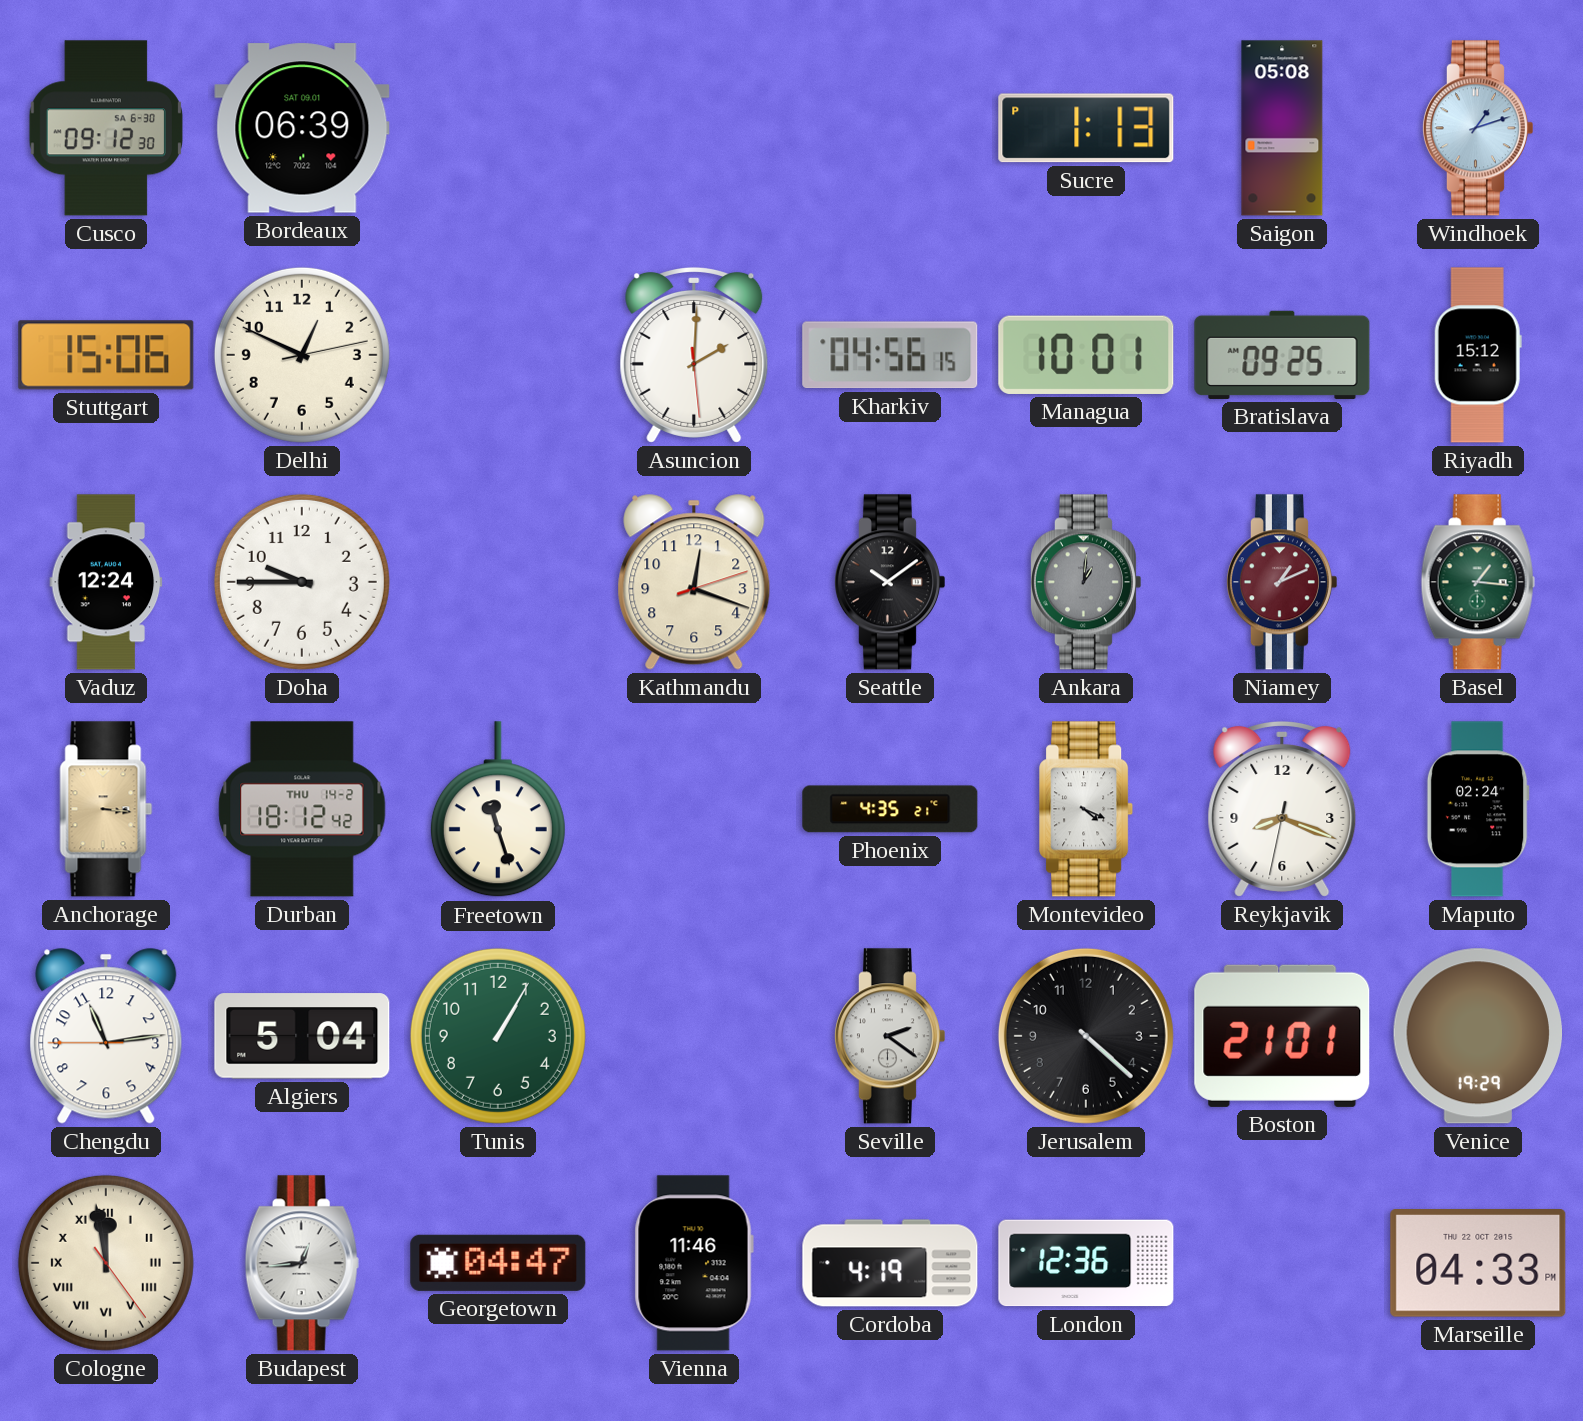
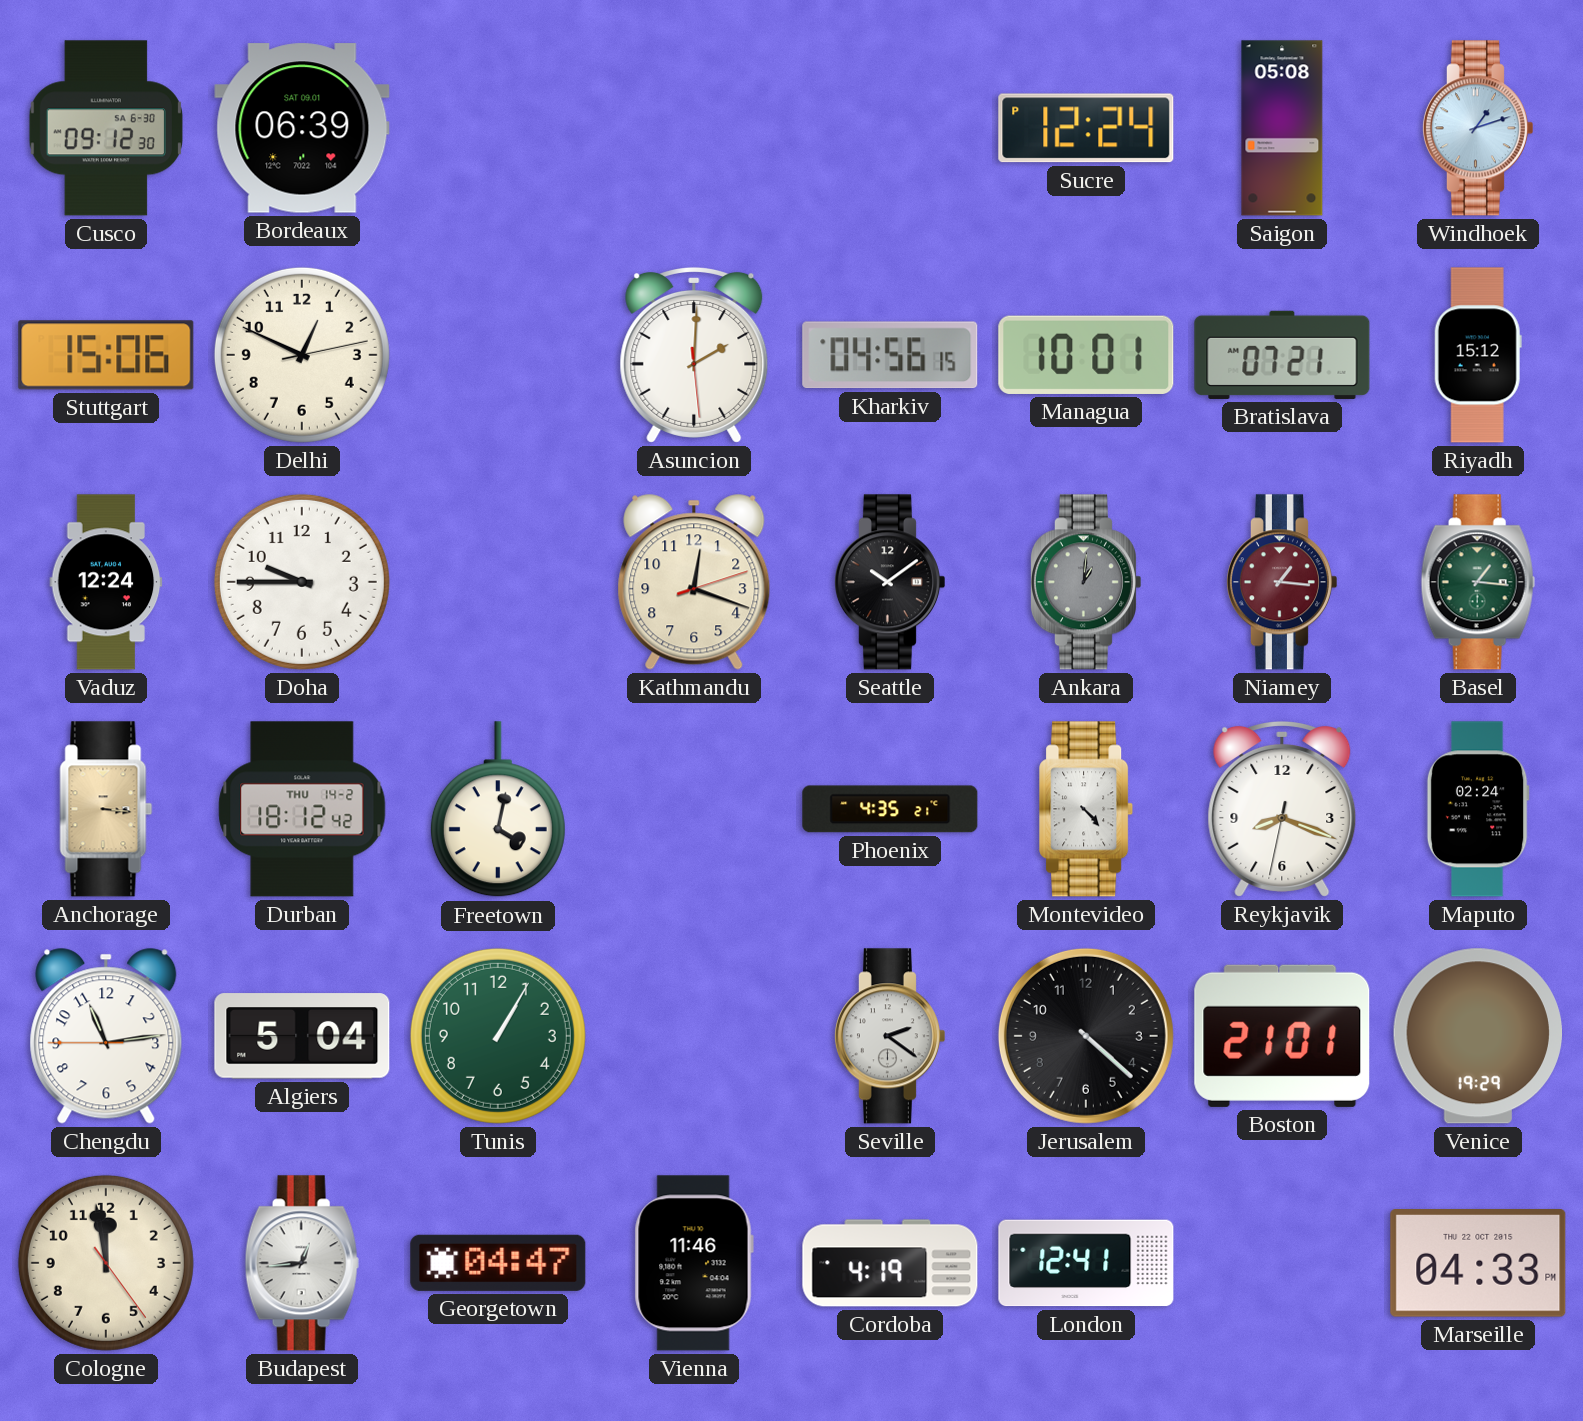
Sucre: 1:13 -> 12:24 (1086, 128)
Bratislava: 09:25 -> 07:21 (1282, 355)
Niamey: 1:11 -> 1:16 (1281, 582)
Freetown: 11:27 -> 4:02 (498, 810)
Montevideo: 4:19 -> 4:23 (1087, 809)
Cologne numerals: Roman -> Arabic (106, 1263)
London: 12:36 -> 12:41 (1086, 1263)
